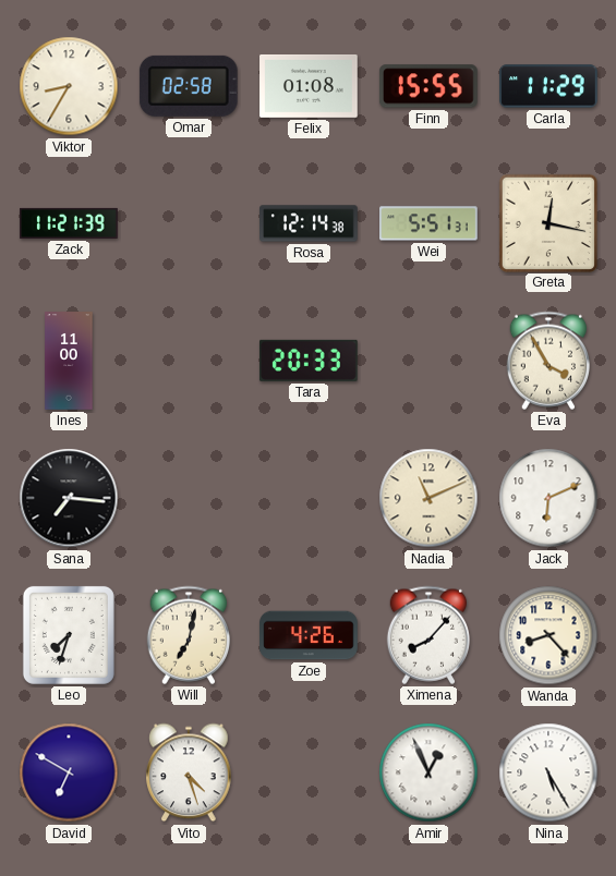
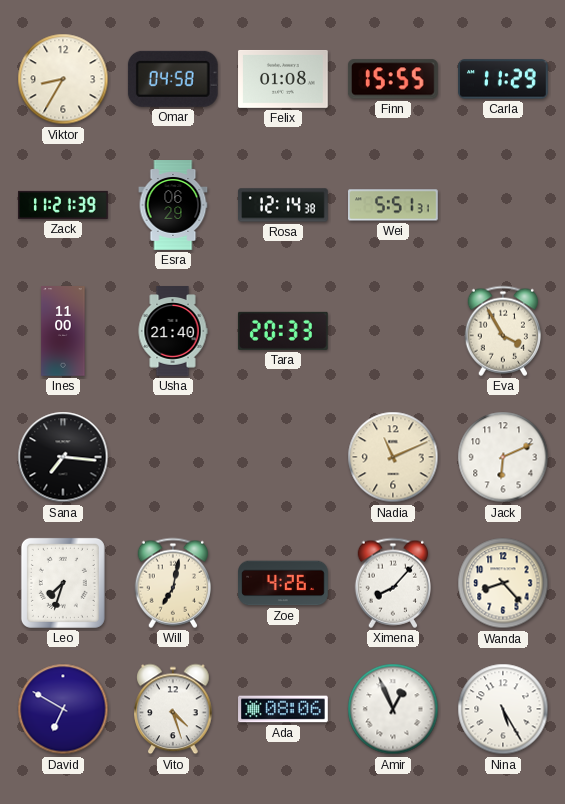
Omar: 02:58 -> 04:58 (173, 79)
Esra: none -> 06:29 (173, 205)
Greta: 12:17 -> none (547, 222)
Usha: none -> 21:40 (173, 331)
Ada: none -> 08:06 (283, 709)
